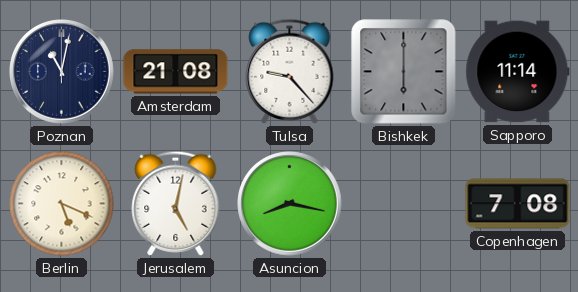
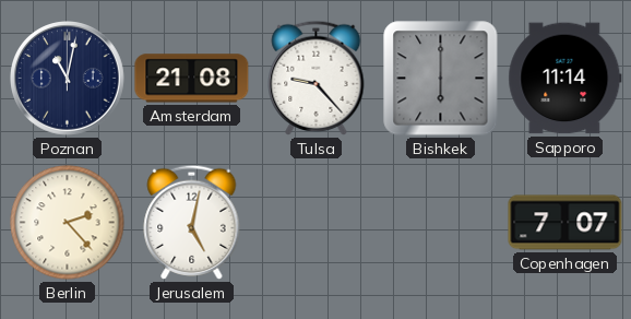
Berlin: 5:19 -> 2:23 (68, 223)
Asuncion: 8:17 -> none (290, 204)
Copenhagen: 7:08 -> 7:07 (565, 223)
